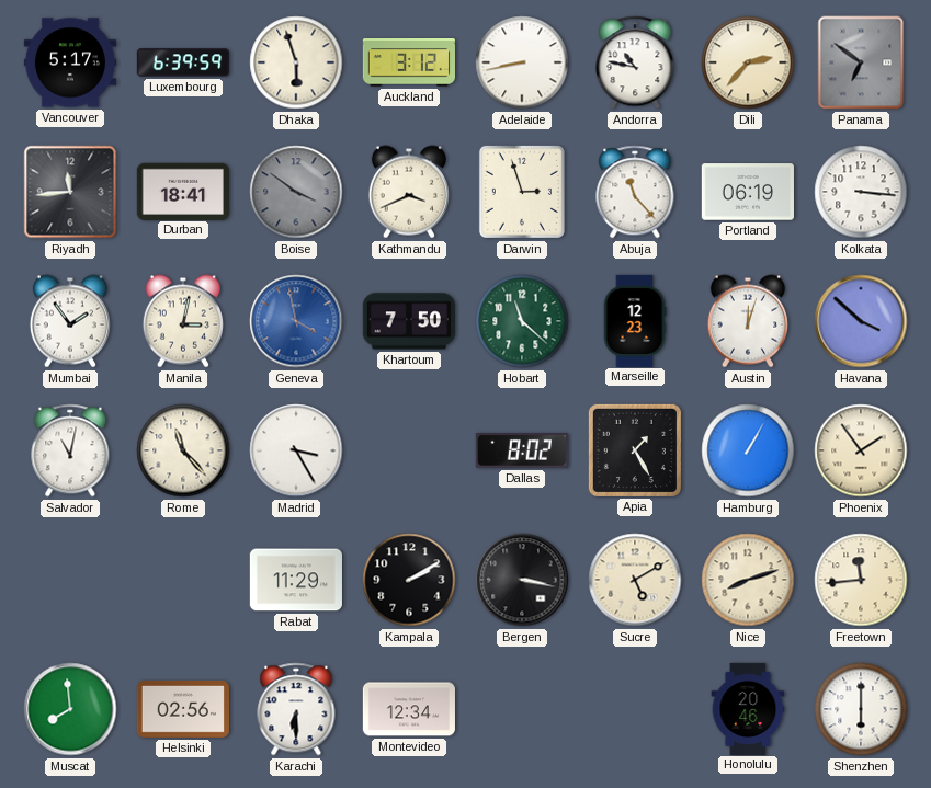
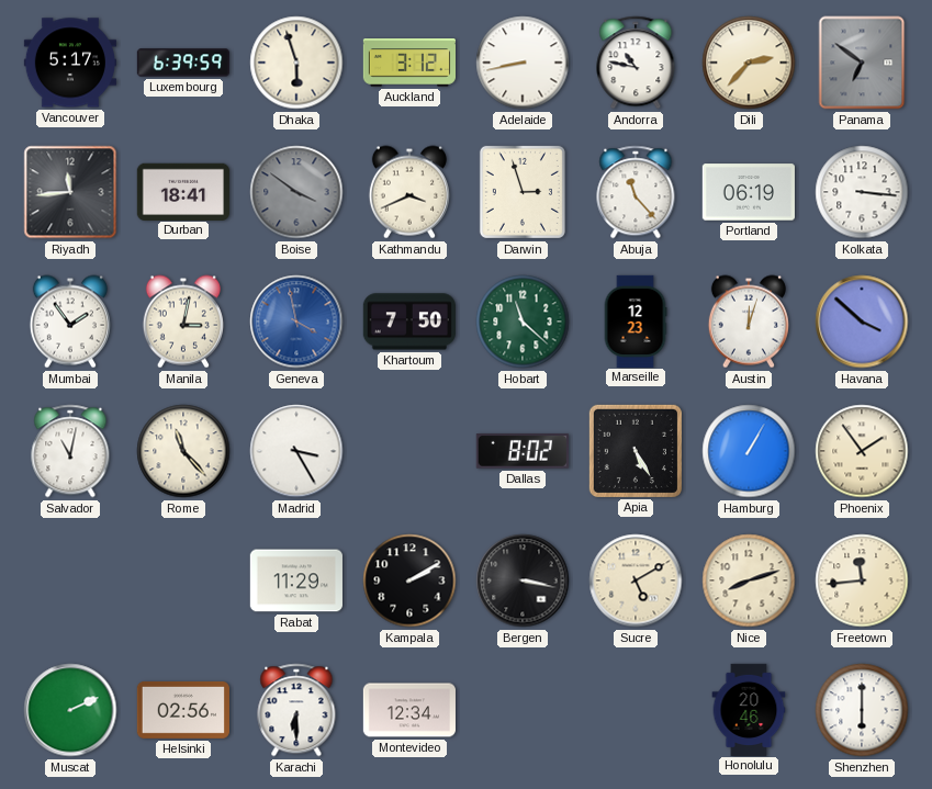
Apia: 1:25 -> 5:25 (636, 451)
Muscat: 7:59 -> 2:11 (70, 710)
